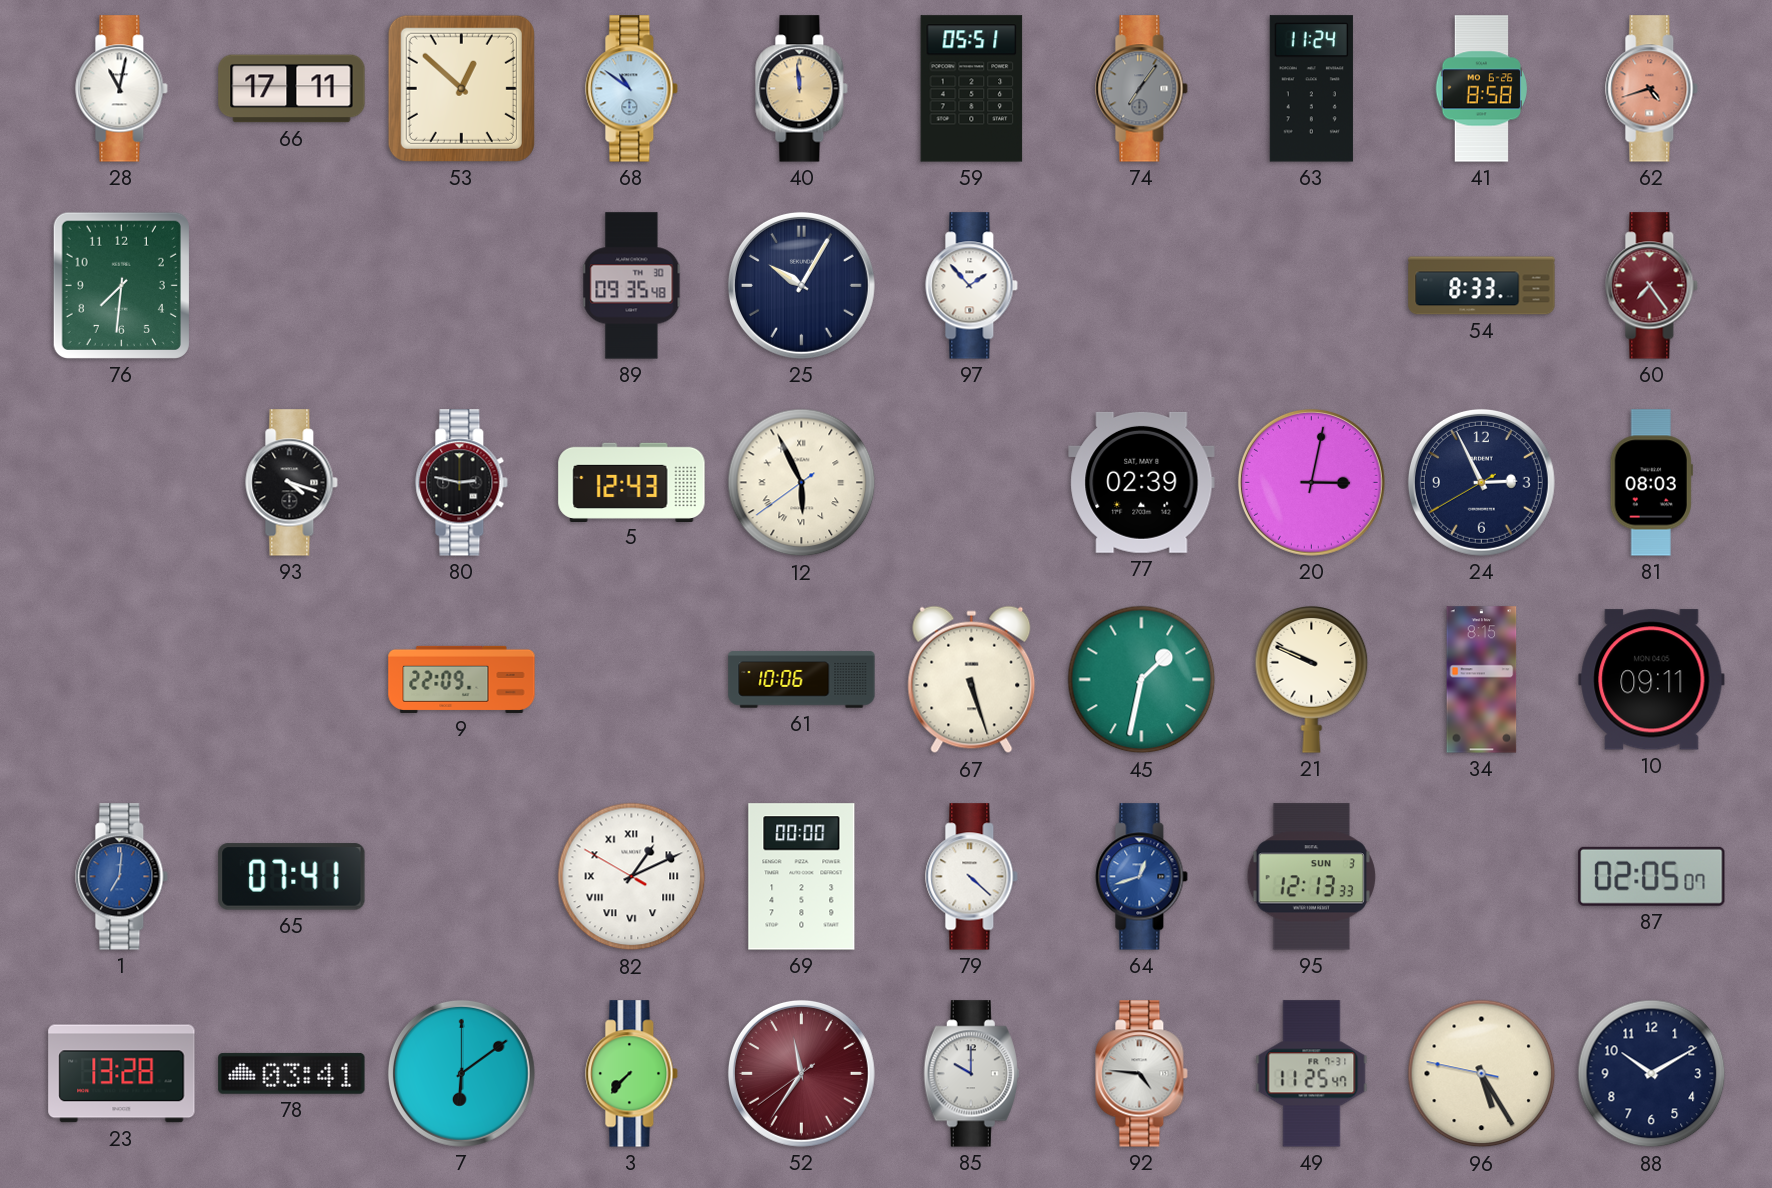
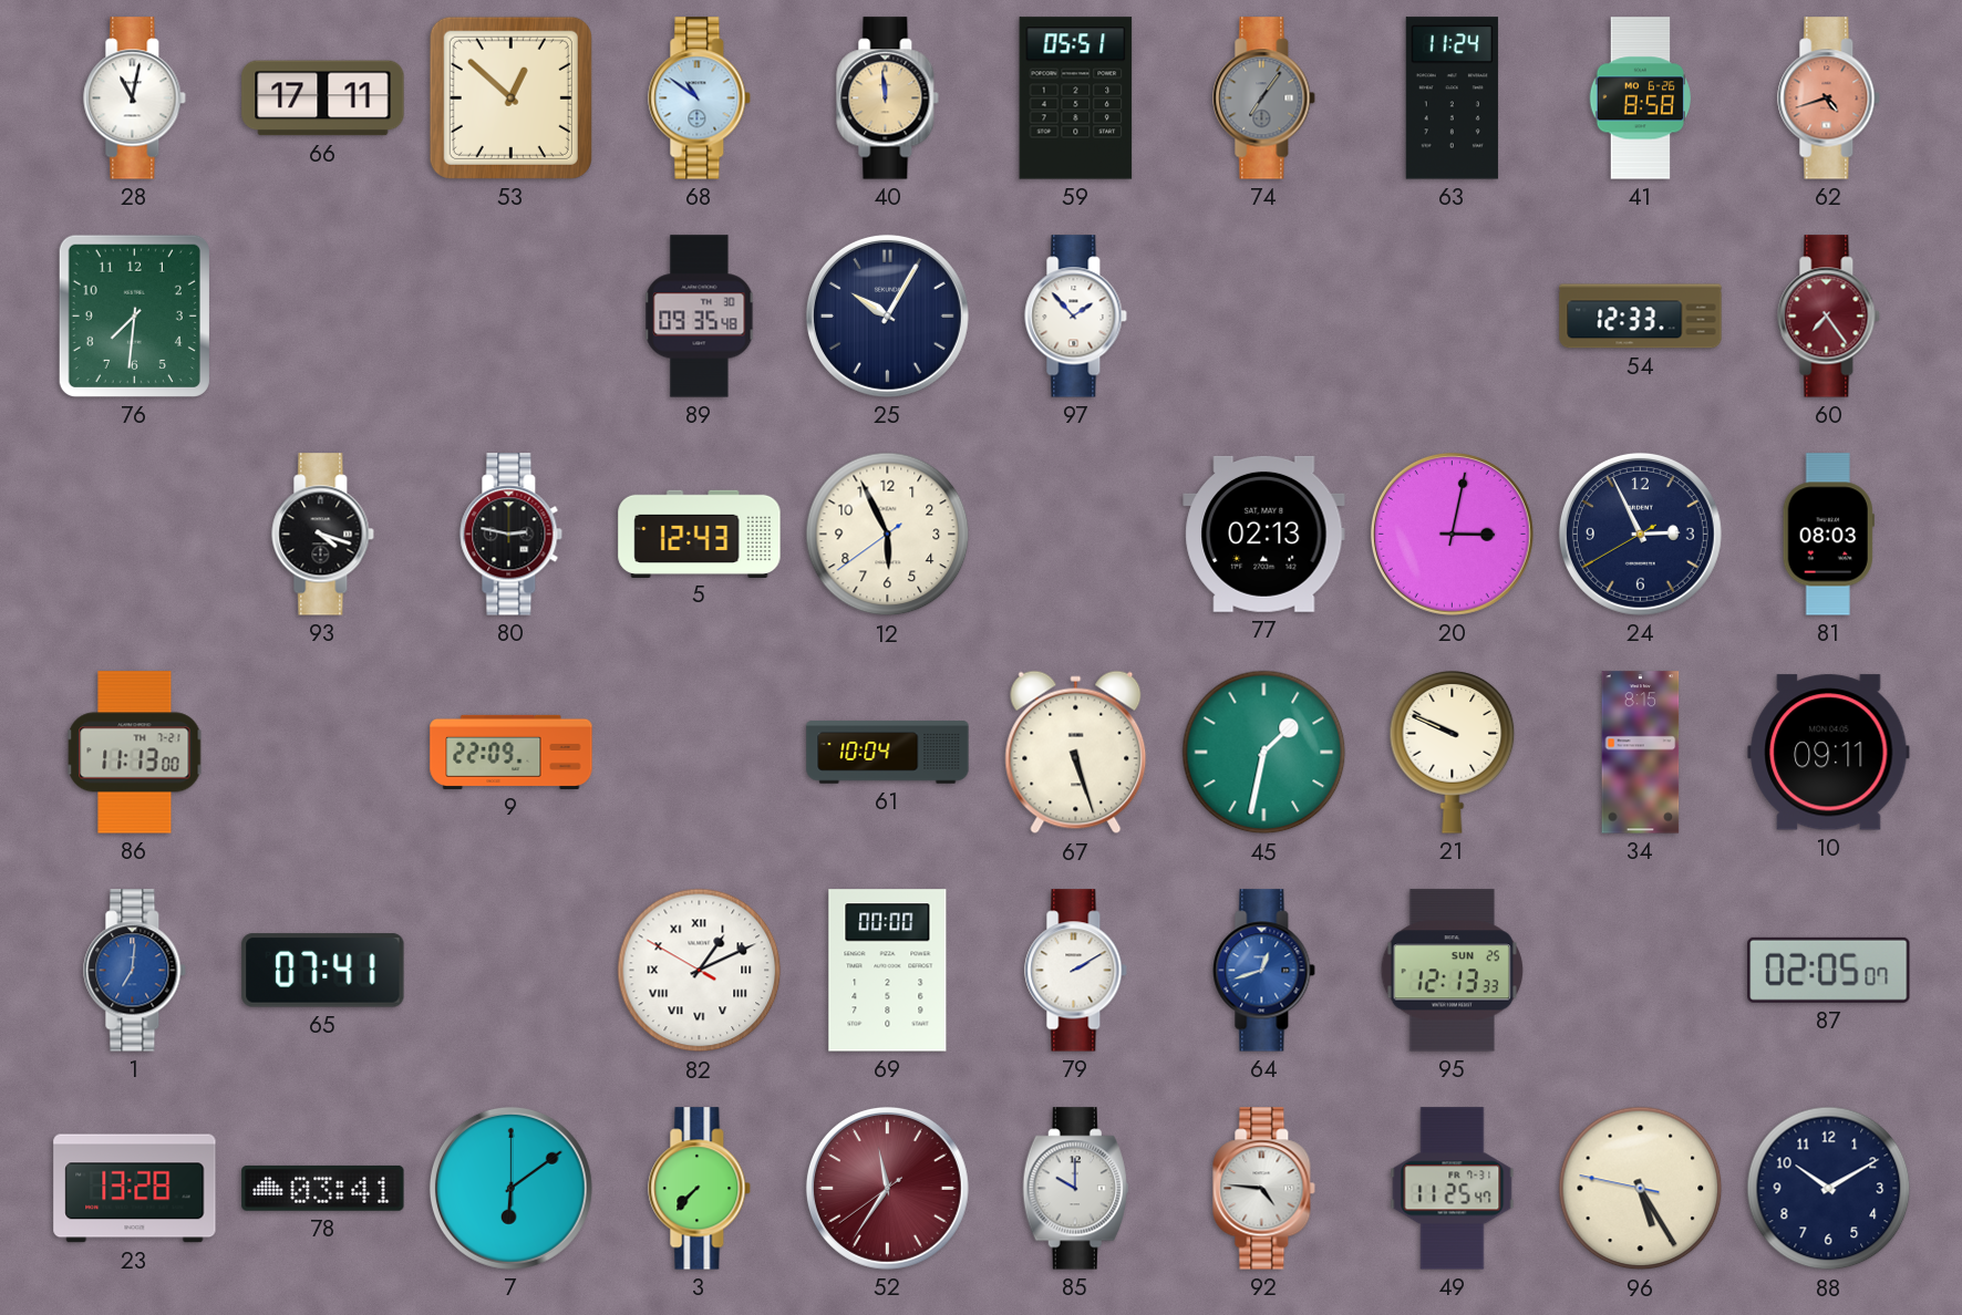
54: 8:33 -> 12:33 (1641, 317)
12 numerals: Roman -> Arabic (888, 535)
77: 02:39 -> 02:13 (1264, 534)
86: none -> 11:13 (135, 753)
61: 10:06 -> 10:04 (888, 753)
79: 4:22 -> 2:10 (1076, 971)
95 date: SUN 3 -> SUN 25 (1452, 971)
